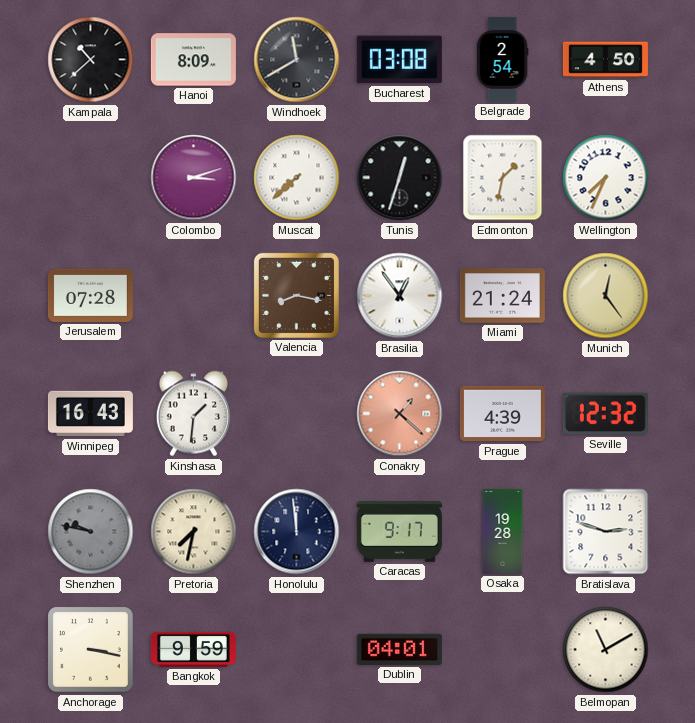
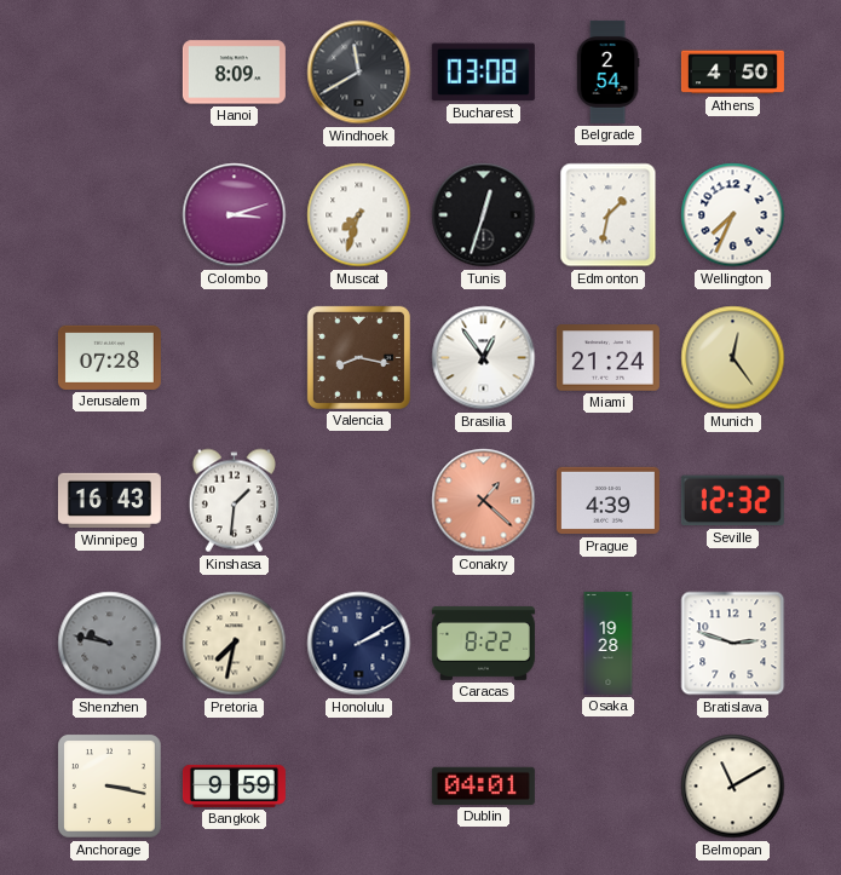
Kampala: 10:38 -> none (91, 60)
Muscat: 7:38 -> 7:33 (359, 215)
Honolulu: 11:59 -> 2:10 (359, 644)
Caracas: 9:17 -> 8:22 (483, 644)
